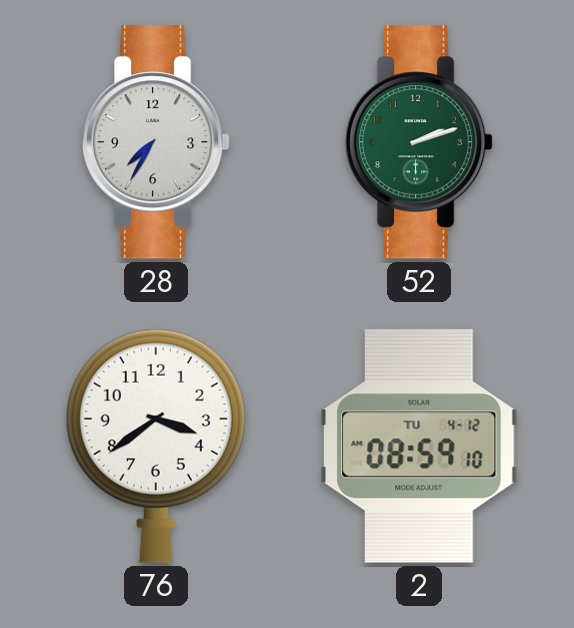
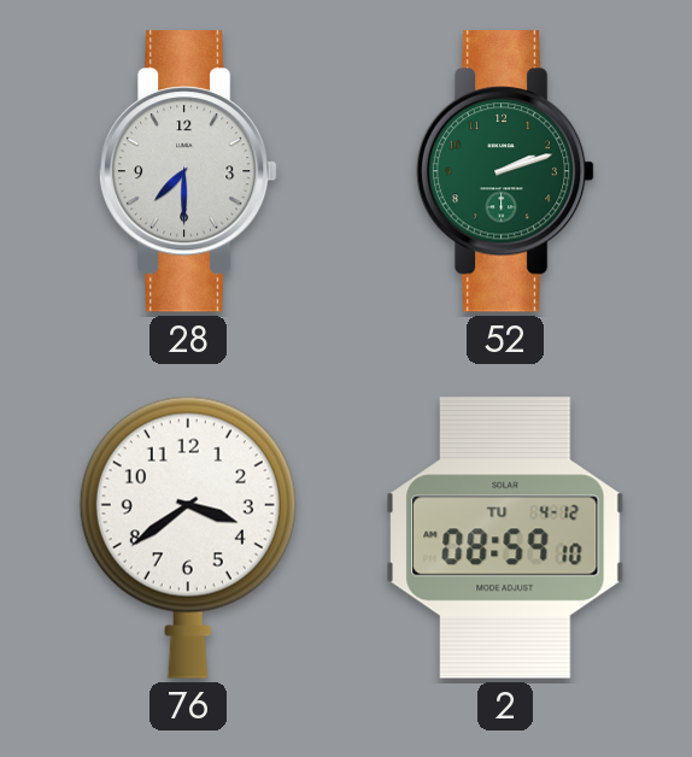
28: 7:35 -> 7:30 (188, 171)
